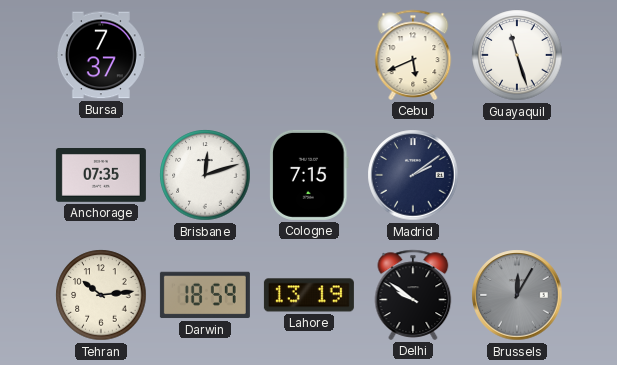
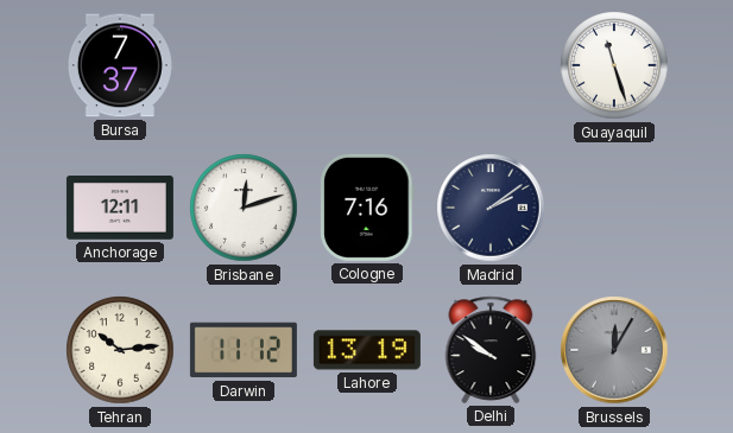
Cebu: 5:41 -> none (413, 55)
Anchorage: 07:35 -> 12:11 (120, 209)
Cologne: 7:15 -> 7:16 (367, 208)
Darwin: 18:59 -> 11:12 (244, 350)
